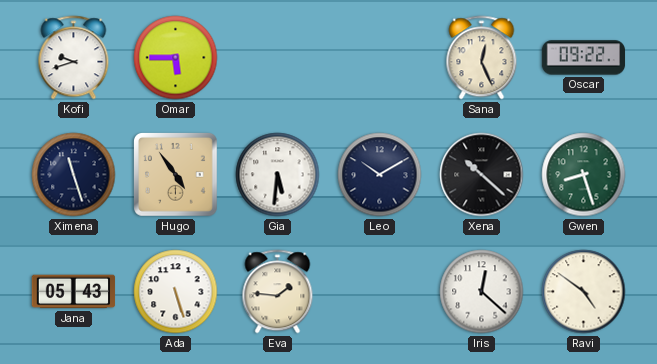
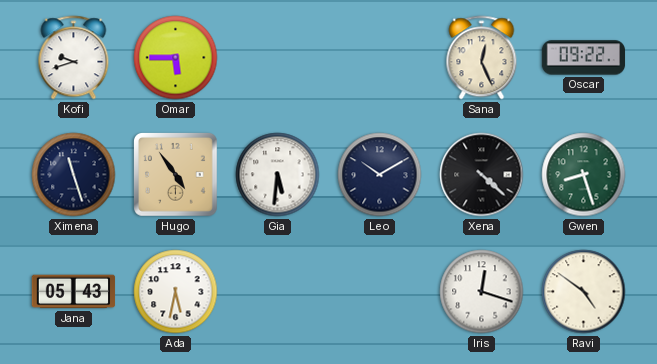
Xena: 10:22 -> 4:22 (482, 175)
Ada: 5:27 -> 5:32 (176, 292)
Eva: 1:46 -> none (278, 292)
Iris: 12:22 -> 12:18 (482, 292)
